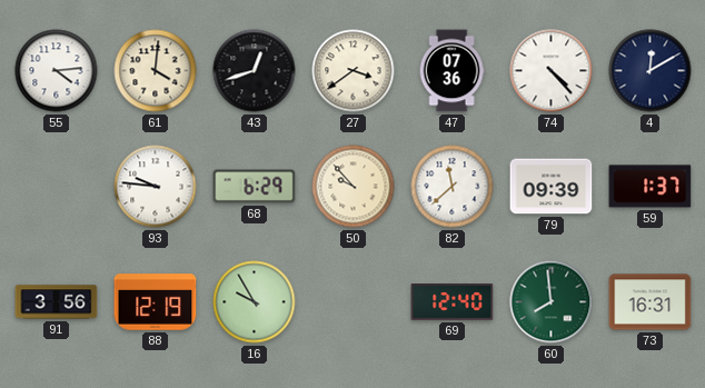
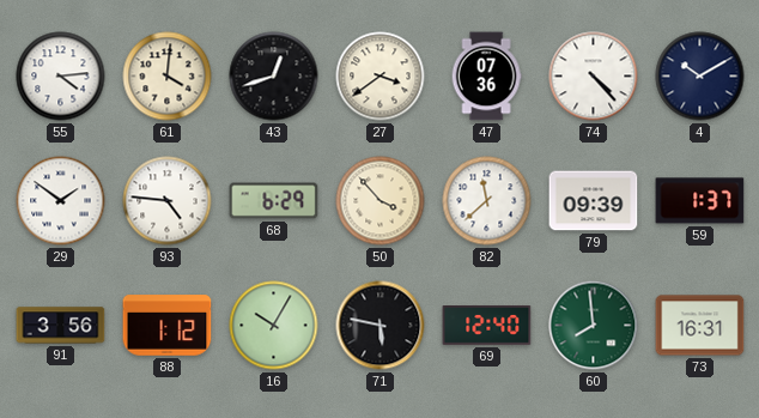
4: 12:10 -> 10:10 (700, 77)
29: none -> 1:51 (61, 201)
93: 9:46 -> 4:46 (168, 201)
50: 9:53 -> 3:53 (381, 201)
88: 12:19 -> 1:12 (168, 326)
16: 9:55 -> 10:05 (274, 326)
71: none -> 5:47 (381, 326)
